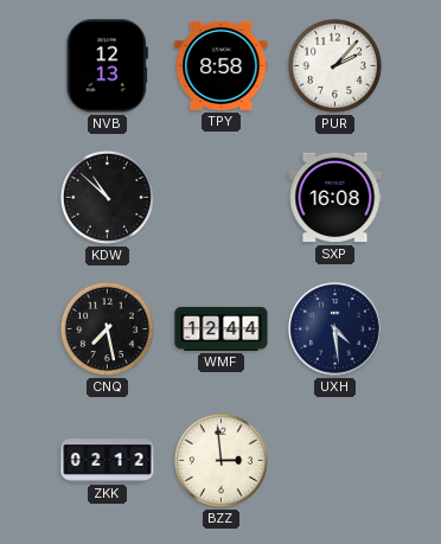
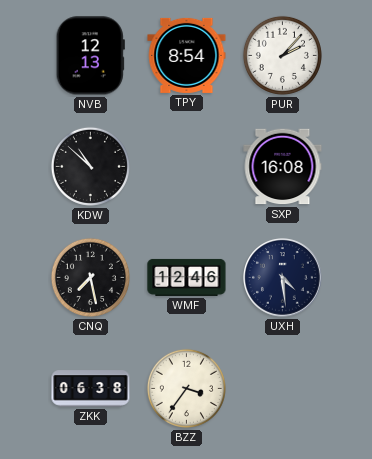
TPY: 8:58 -> 8:54 (187, 55)
WMF: 12:44 -> 12:46 (187, 277)
ZKK: 02:12 -> 06:38 (91, 389)
BZZ: 2:59 -> 3:36 (186, 388)
